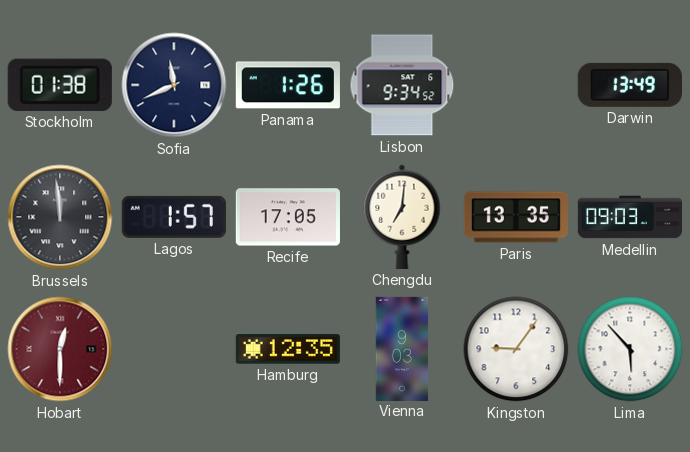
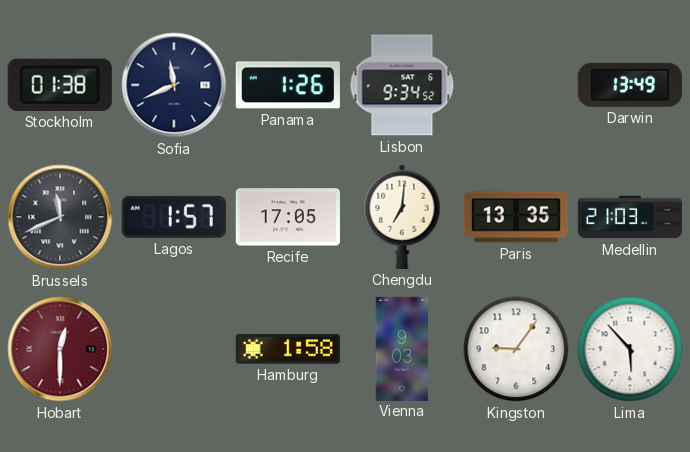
Brussels: 11:59 -> 11:41 (60, 217)
Medellin: 09:03 -> 21:03 (629, 217)
Hamburg: 12:35 -> 1:58 (288, 349)
